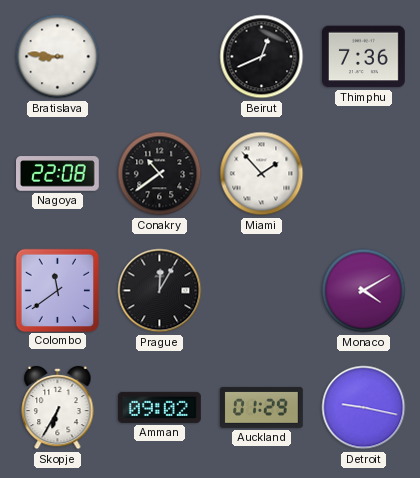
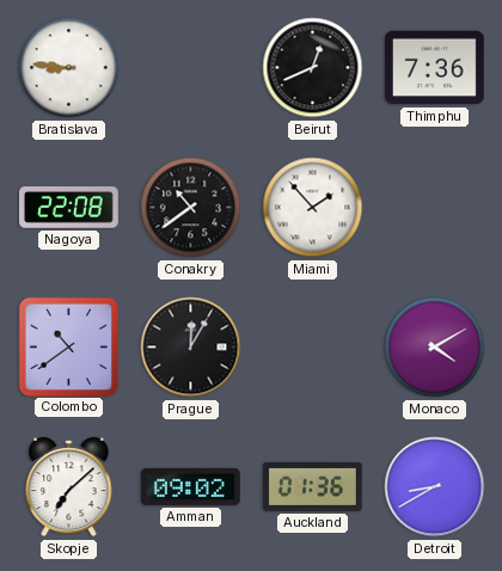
Colombo: 11:39 -> 10:39 (68, 346)
Skopje: 6:35 -> 7:08 (69, 487)
Auckland: 01:29 -> 01:36 (313, 486)
Detroit: 9:17 -> 8:40 (435, 487)
